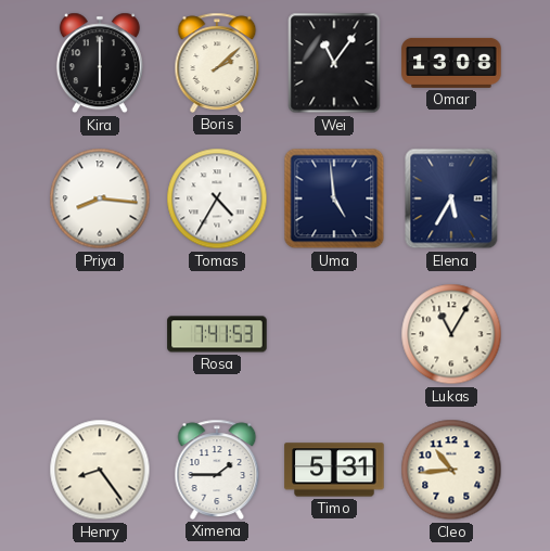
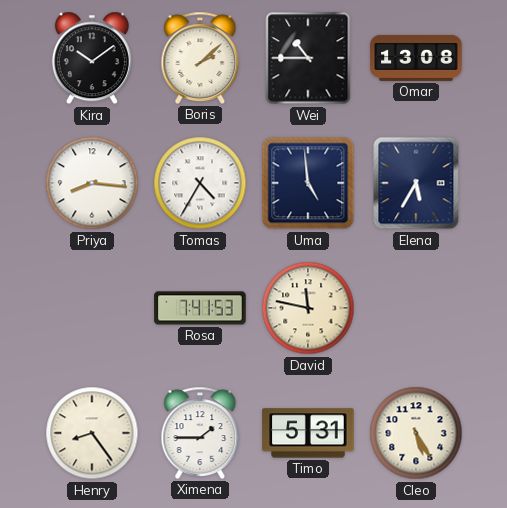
Kira: 6:00 -> 10:09 (92, 58)
Wei: 11:06 -> 10:45 (308, 58)
David: none -> 11:47 (308, 308)
Lukas: 11:05 -> none (451, 334)
Cleo: 10:44 -> 5:25 (416, 433)
